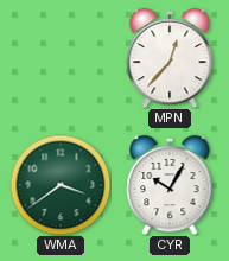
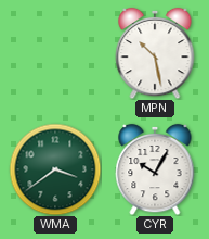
MPN: 12:37 -> 10:28 (155, 53)
